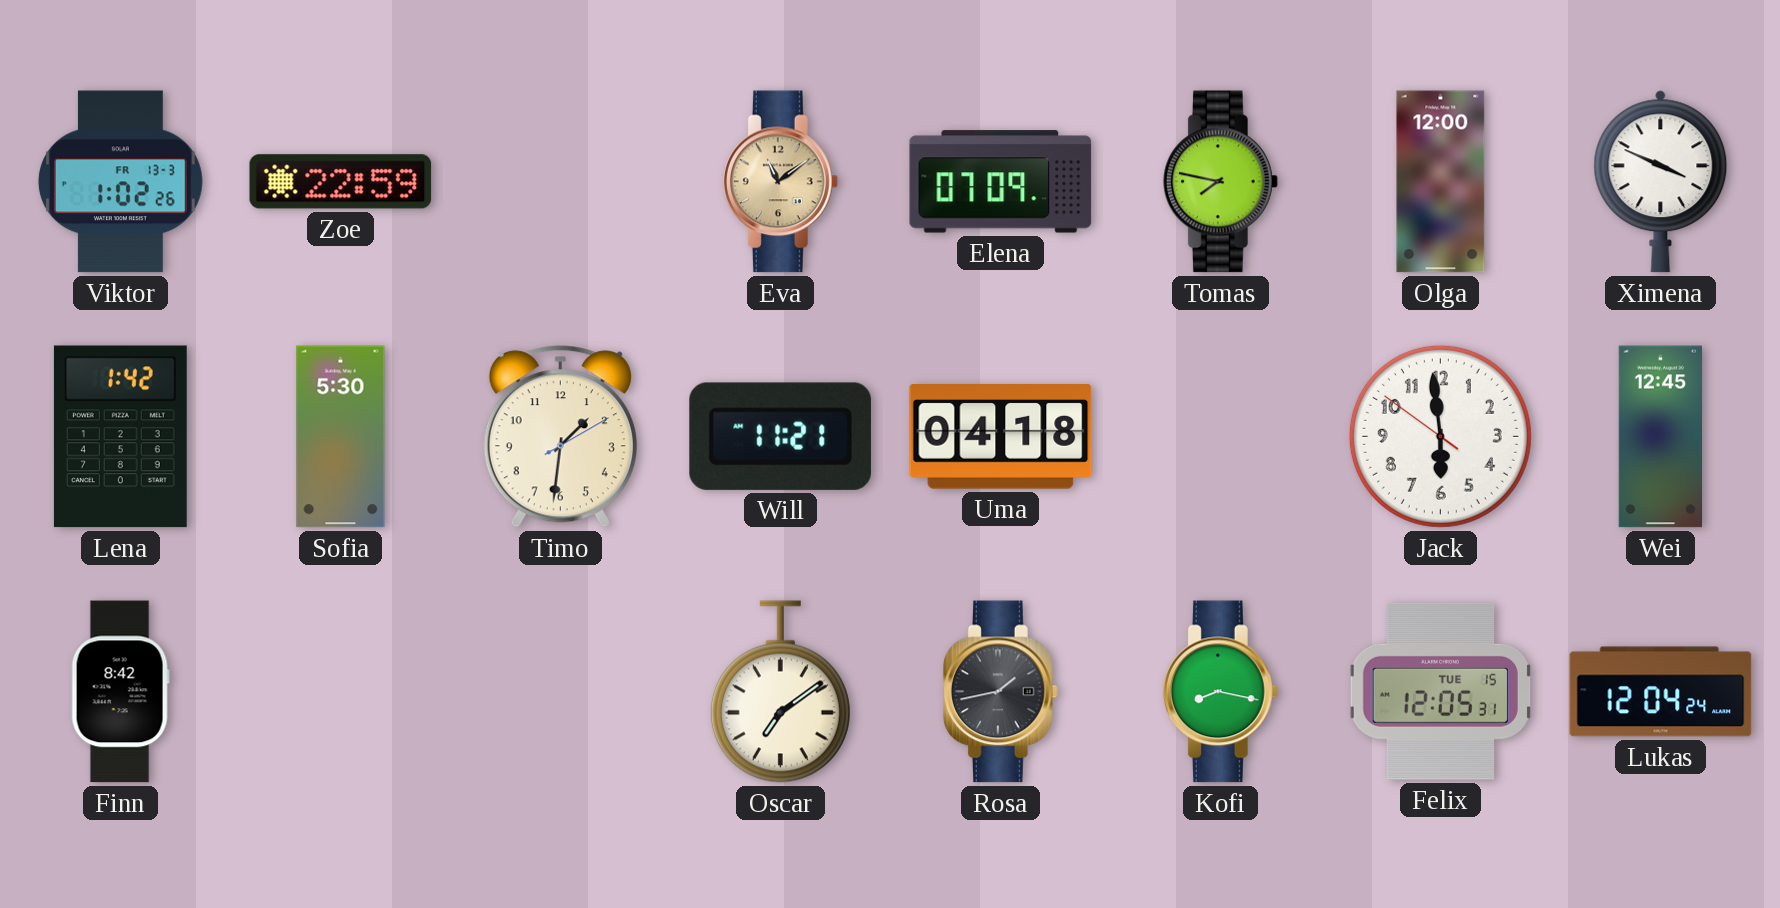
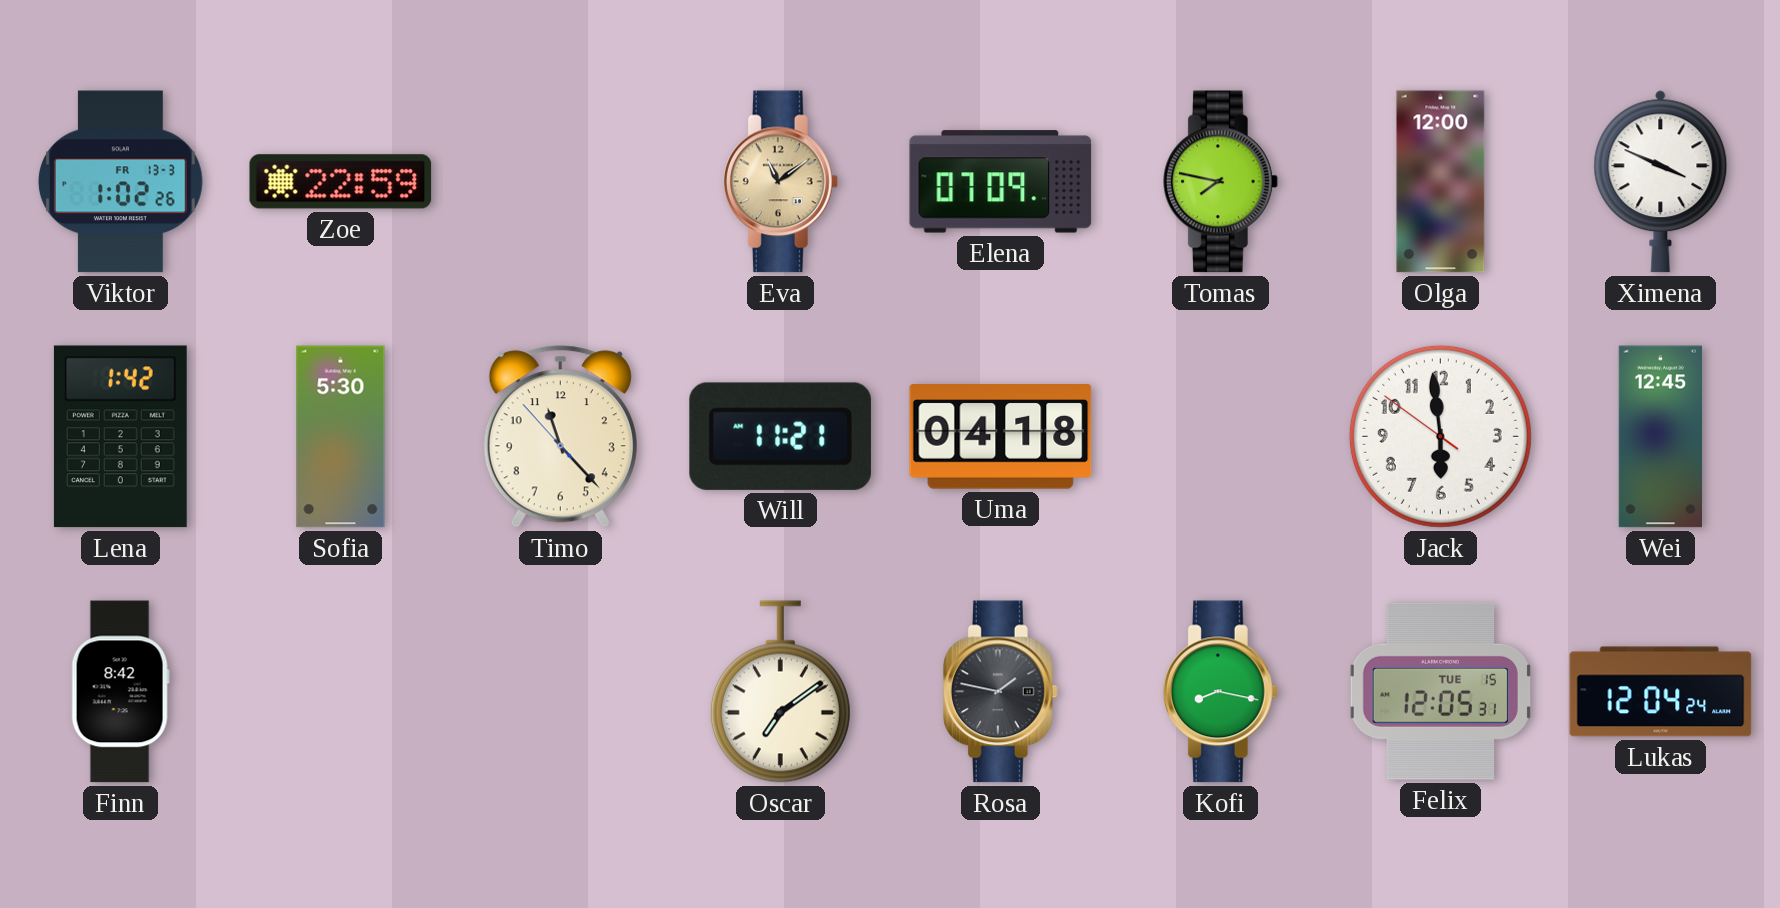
Timo: 1:31 -> 11:22 (560, 437)
Rosa: 1:43 -> 1:47 (1000, 692)
